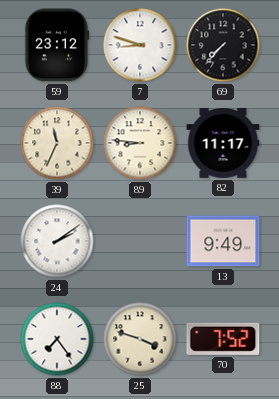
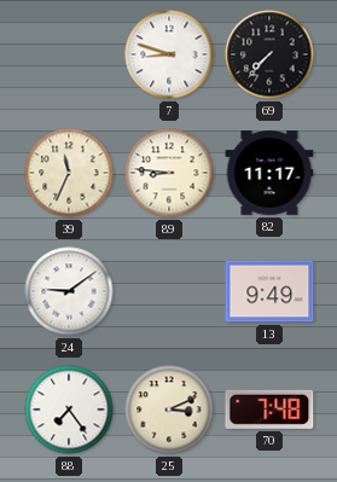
59: 23:12 -> none (57, 45)
24: 2:09 -> 9:09 (69, 291)
25: 3:48 -> 3:11 (169, 410)
70: 7:52 -> 7:48 (269, 410)
